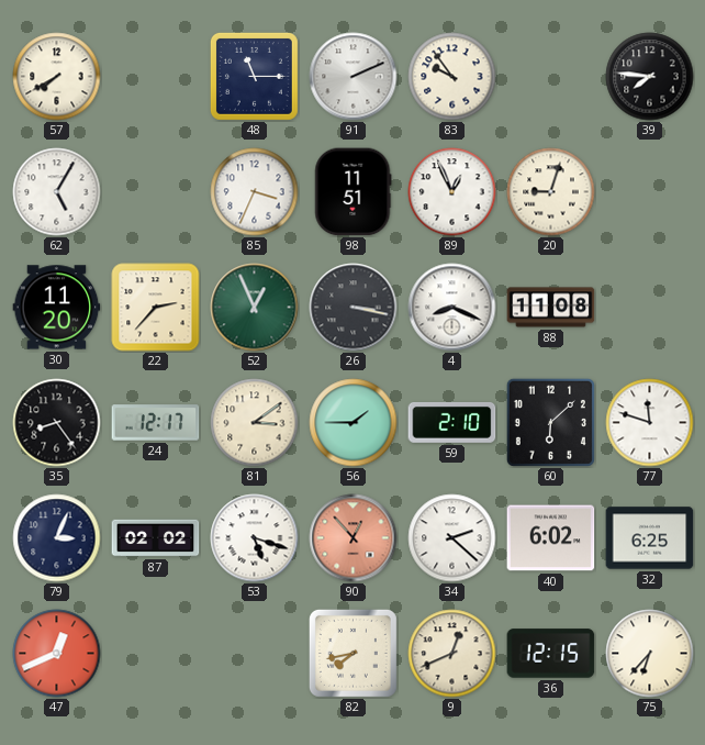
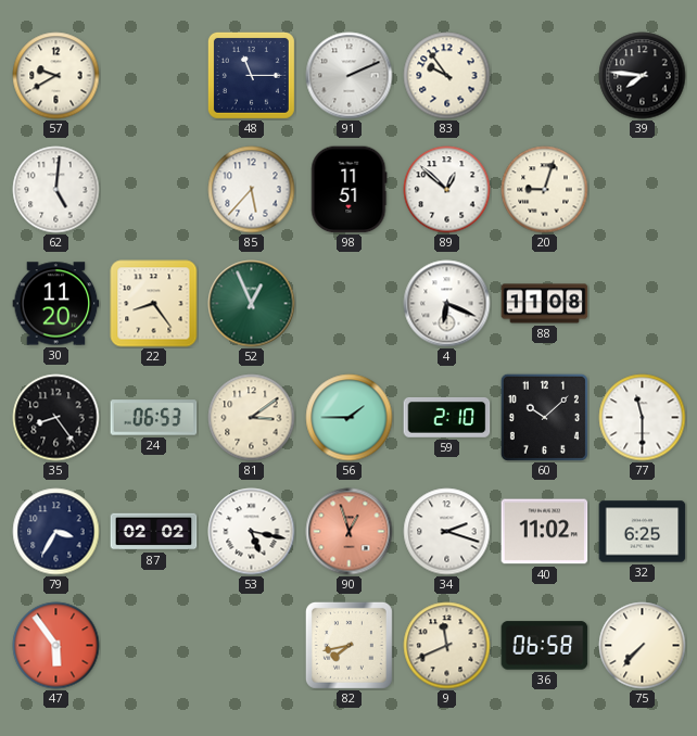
57: 7:40 -> 9:40 (56, 76)
62: 5:05 -> 5:01 (56, 190)
85: 3:34 -> 5:37 (252, 190)
89: 12:56 -> 12:52 (447, 190)
22: 2:37 -> 8:24 (154, 304)
26: 3:17 -> none (354, 308)
4: 8:19 -> 6:19 (447, 304)
24: 12:17 -> 06:53 (154, 418)
60: 6:08 -> 10:08 (544, 417)
77: 11:48 -> 11:30 (643, 418)
79: 3:04 -> 3:35 (56, 532)
53: 5:18 -> 5:17 (252, 532)
90: 12:53 -> 12:57 (350, 532)
34: 2:22 -> 2:18 (447, 532)
40: 6:02 -> 11:02 (545, 532)
47: 12:41 -> 5:54 (56, 646)
9: 12:41 -> 11:41 (447, 646)
36: 12:15 -> 06:58 (545, 646)
75: 6:37 -> 7:37 (643, 646)
